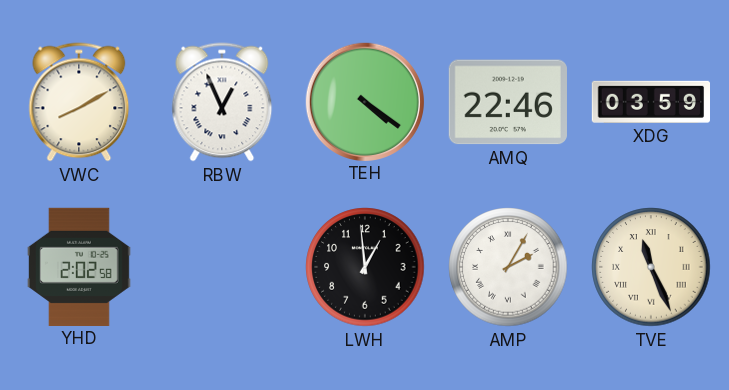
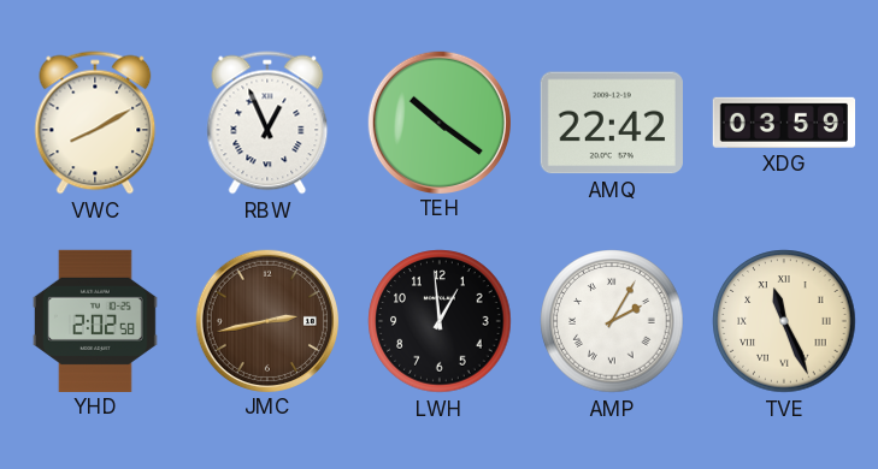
TEH: 4:21 -> 10:21 (438, 121)
AMQ: 22:46 -> 22:42 (612, 123)
JMC: none -> 2:43 (266, 320)
